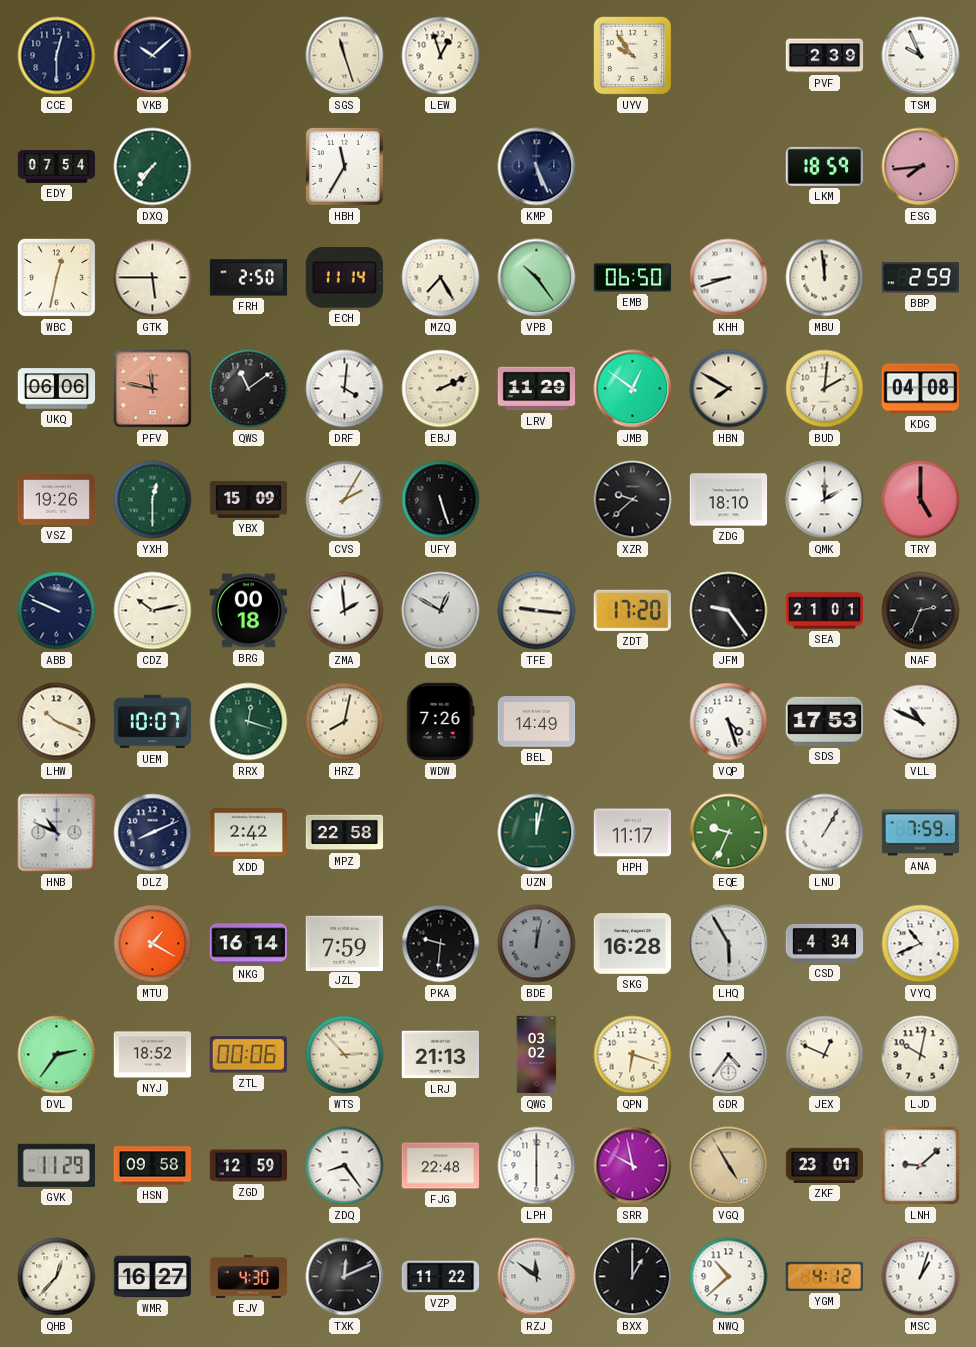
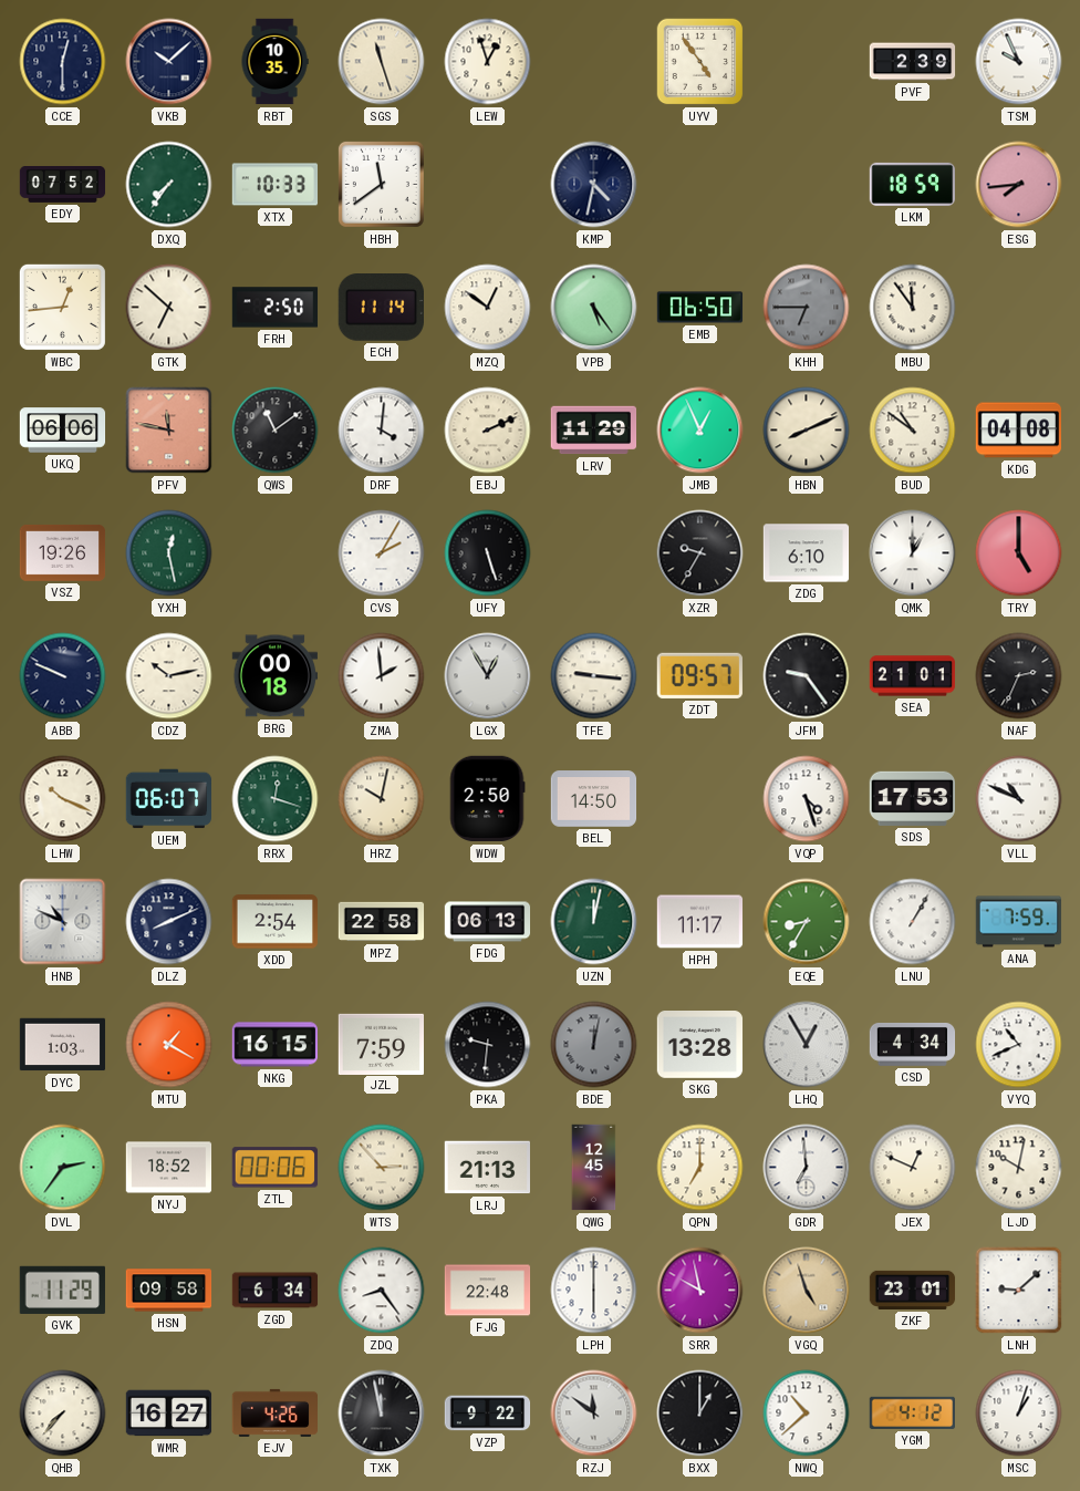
RBT: none -> 10:35 (274, 62)
UYV: 9:54 -> 4:54 (700, 62)
EDY: 07:54 -> 07:52 (63, 185)
XTX: none -> 10:33 (276, 185)
HBH: 11:35 -> 11:39 (381, 184)
KMP: 5:26 -> 4:32 (594, 185)
WBC: 12:32 -> 12:44 (62, 307)
GTK: 5:45 -> 6:52 (169, 308)
MZQ: 7:25 -> 12:51 (488, 308)
VPB: 10:24 -> 5:24 (594, 308)
KHH: 8:42 -> 6:45 (807, 308)
KHH dial: white -> grey (807, 308)
MBU: 11:59 -> 11:54 (913, 308)
BBP: 2:59 -> none (920, 278)
JMB: 12:51 -> 12:56 (700, 431)
HBN: 7:50 -> 8:11 (807, 431)
BUD: 2:01 -> 10:51 (913, 431)
YXH: 12:30 -> 12:28 (169, 553)
YBX: 15:09 -> none (249, 499)
XZR: 9:38 -> 9:35 (700, 553)
ZDG: 18:10 -> 6:10 (807, 553)
QMK: 2:00 -> 1:00 (913, 553)
LGX: 12:50 -> 12:55 (488, 676)
ZDT: 17:20 -> 09:57 (699, 675)
UEM: 10:07 -> 06:07 (169, 799)
HRZ: 8:02 -> 10:02 (382, 799)
WDW: 7:26 -> 2:50 (487, 799)
BEL: 14:49 -> 14:50 (594, 799)
XDD: 2:42 -> 2:54 (276, 922)
FDG: none -> 06:13 (488, 922)
EQE: 9:34 -> 8:35 (807, 922)
DYC: none -> 1:03 (63, 1045)
NKG: 16:14 -> 16:15 (276, 1045)
SKG: 16:28 -> 13:28 (700, 1045)
LHQ: 5:55 -> 12:55 (807, 1045)
QWG: 03:02 -> 12:45 (594, 1168)
QPN: 6:18 -> 7:00 (700, 1168)
GDR: 4:36 -> 6:59 (807, 1168)
ZGD: 12:59 -> 6:34 (276, 1291)
VGQ: 4:55 -> 4:57 (807, 1291)
QHB: 12:37 -> 7:37 (63, 1414)
EJV: 4:30 -> 4:26 (276, 1412)
TXK: 12:11 -> 11:58 (382, 1414)
VZP: 11:22 -> 9:22 (488, 1414)
